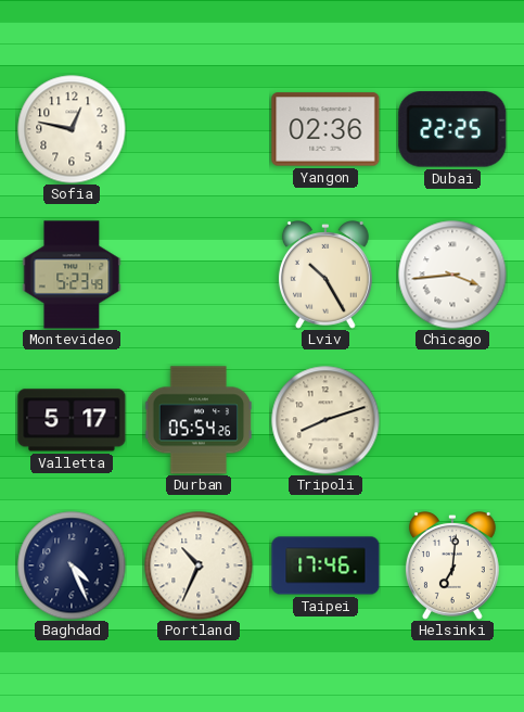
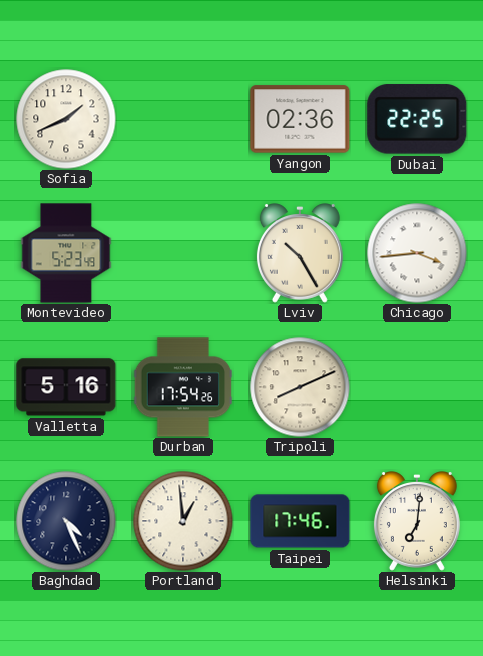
Sofia: 12:47 -> 1:41 (66, 119)
Valletta: 5:17 -> 5:16 (66, 387)
Durban: 05:54 -> 17:54 (183, 387)
Tripoli: 8:12 -> 8:11 (300, 387)
Portland: 10:34 -> 12:59 (183, 521)
